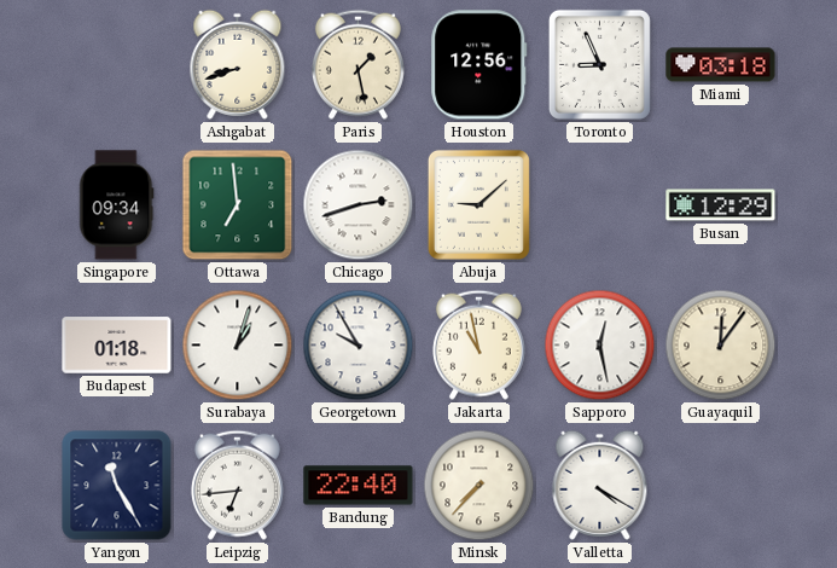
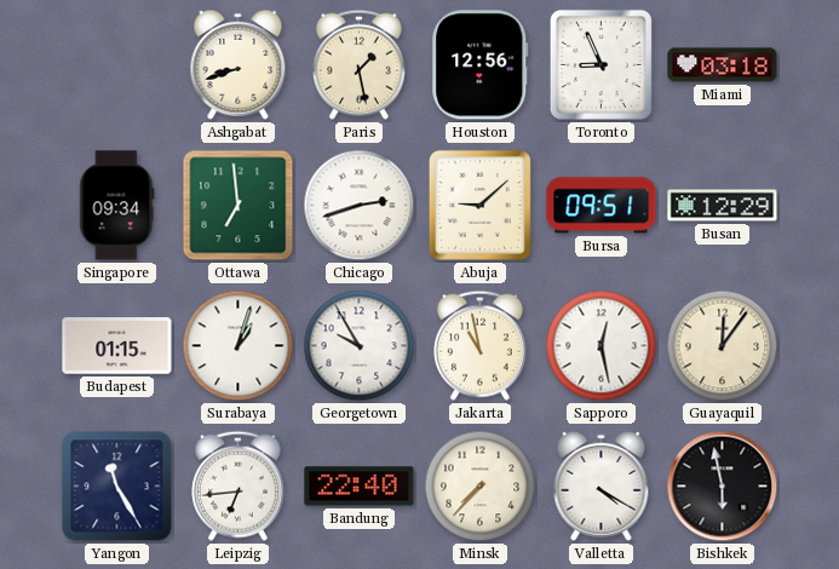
Bursa: none -> 09:51 (602, 206)
Budapest: 01:18 -> 01:15 (117, 346)
Bishkek: none -> 5:58 (723, 487)
